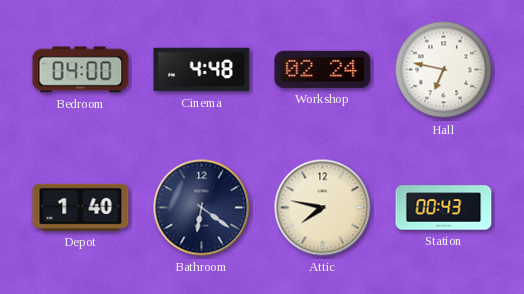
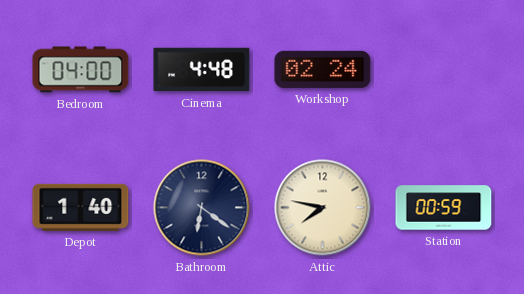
Hall: 6:47 -> none (444, 70)
Station: 00:43 -> 00:59 (444, 208)
